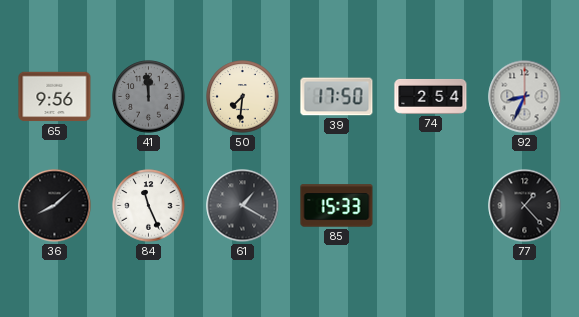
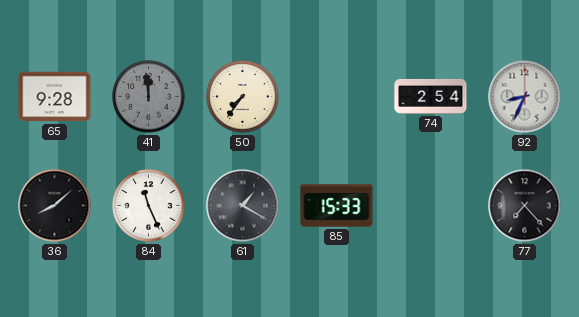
65: 9:56 -> 9:28 (55, 97)
50: 7:31 -> 7:36 (243, 97)
39: 17:50 -> none (337, 97)
77: 1:23 -> 7:23 (525, 206)
